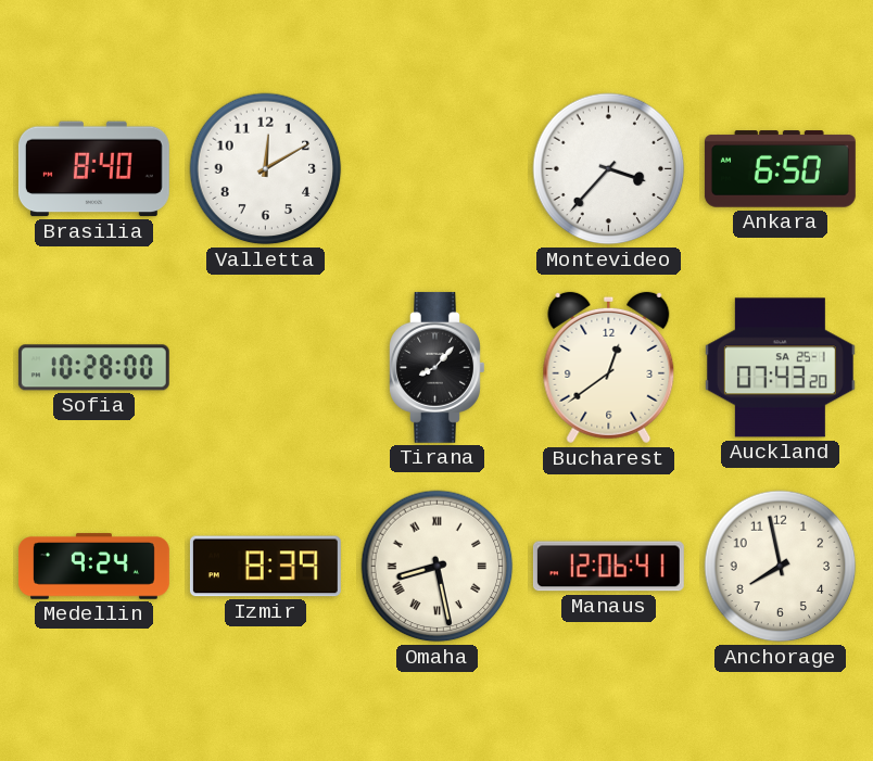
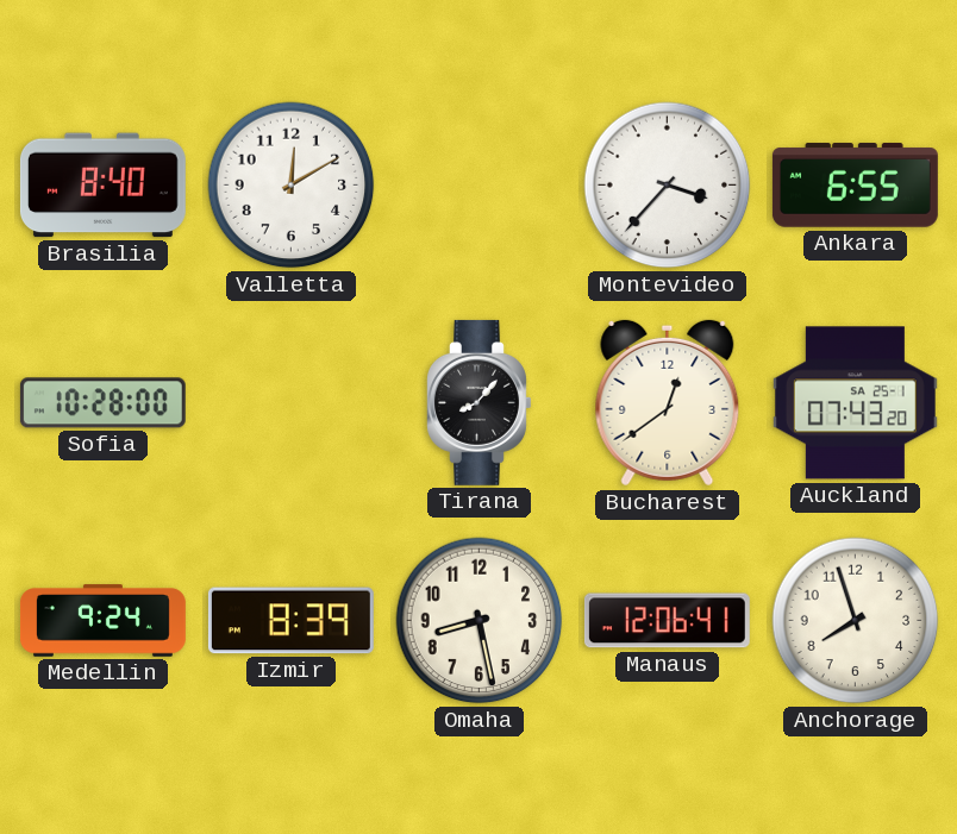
Ankara: 6:50 -> 6:55 (855, 186)
Omaha numerals: Roman -> Arabic (480, 621)
Anchorage: 7:58 -> 7:57 (856, 621)
